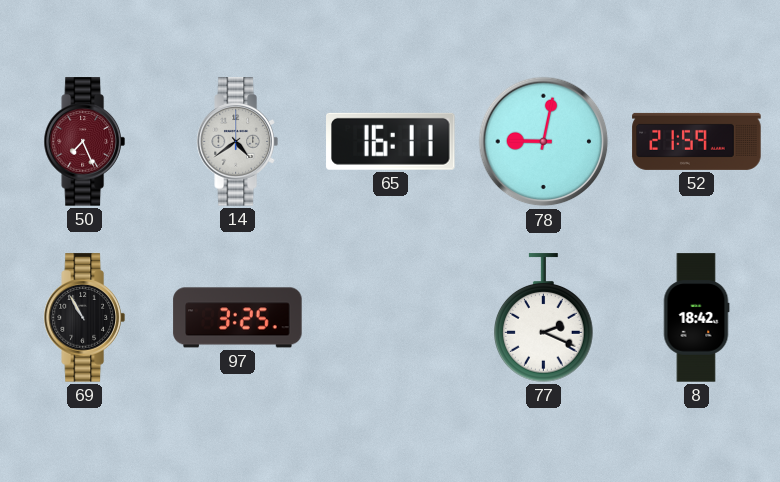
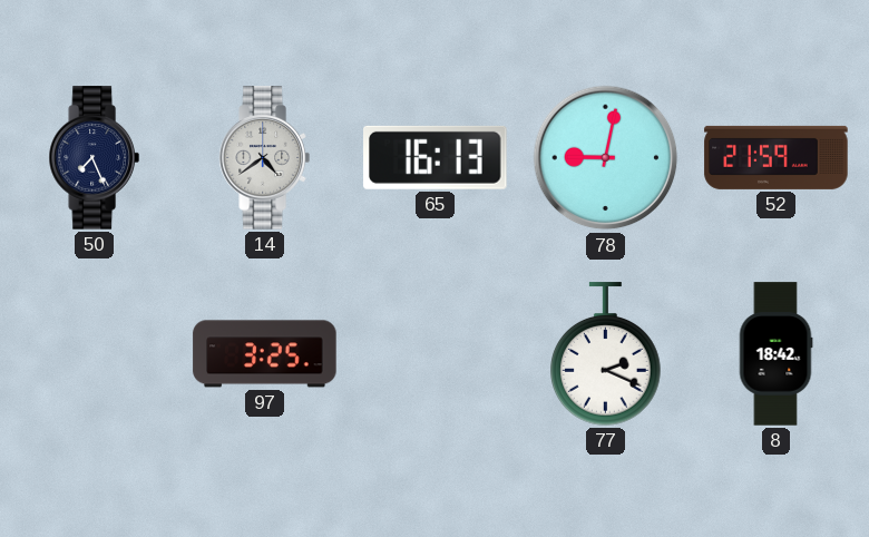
50 dial: burgundy -> navy (94, 158)
65: 16:11 -> 16:13 (436, 157)
69: 10:55 -> none (84, 318)
